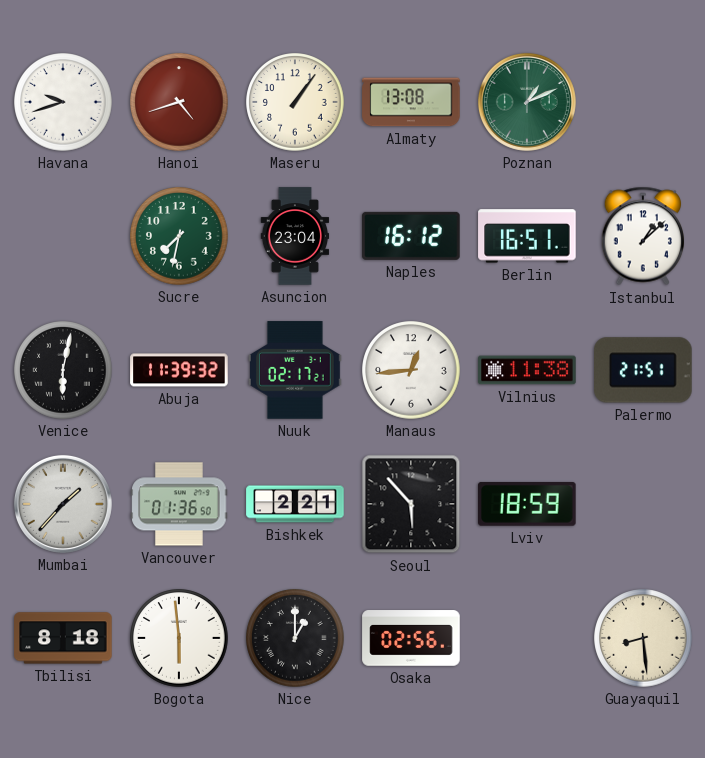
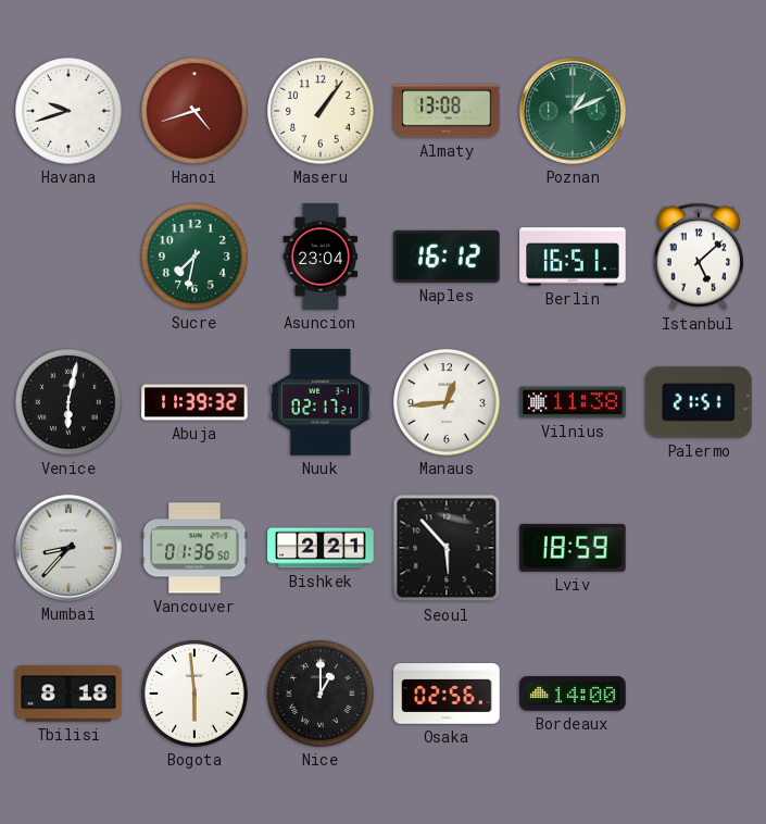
Istanbul: 1:08 -> 5:08 (698, 257)
Mumbai: 1:37 -> 8:37 (68, 548)
Bordeaux: none -> 14:00 (573, 694)
Guayaquil: 8:29 -> none (643, 638)
